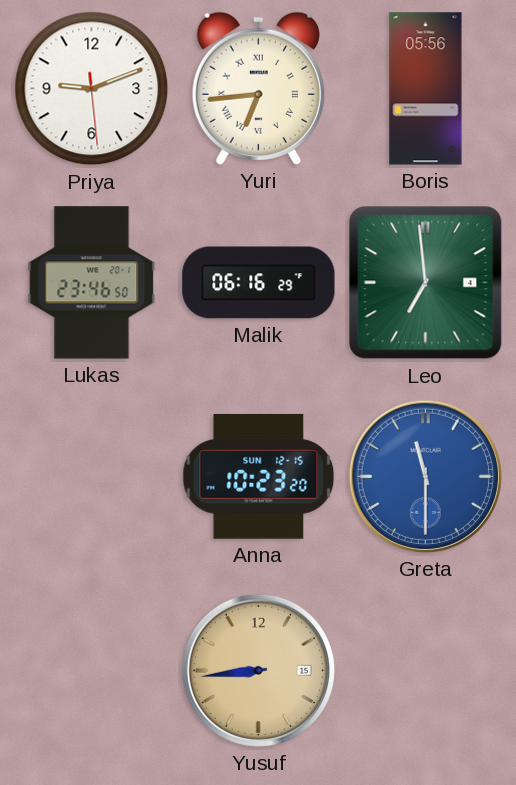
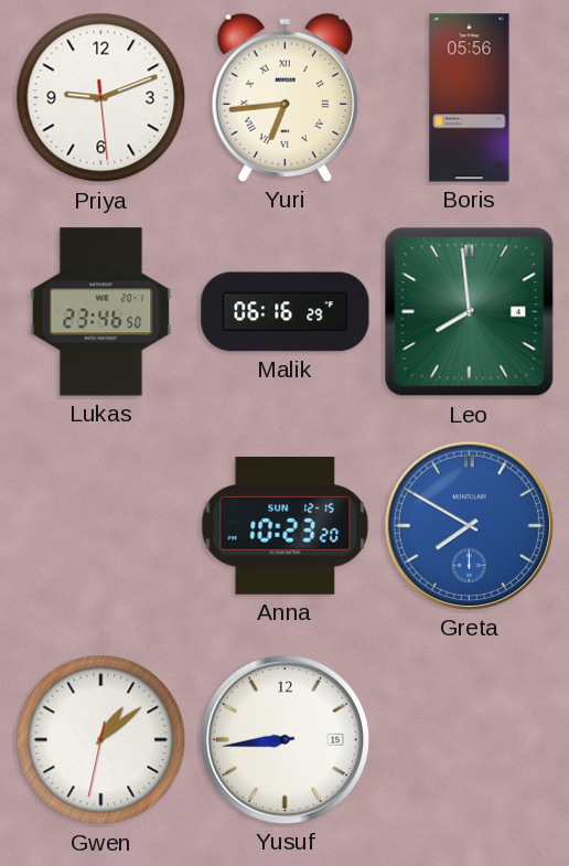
Leo: 6:59 -> 7:59 (470, 312)
Greta: 11:30 -> 7:50 (469, 525)
Gwen: none -> 1:08 (101, 740)
Yusuf dial: champagne -> white (284, 739)
